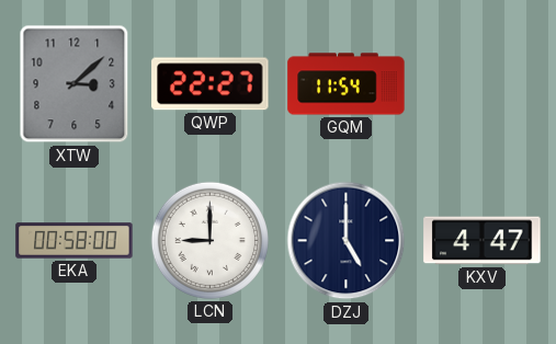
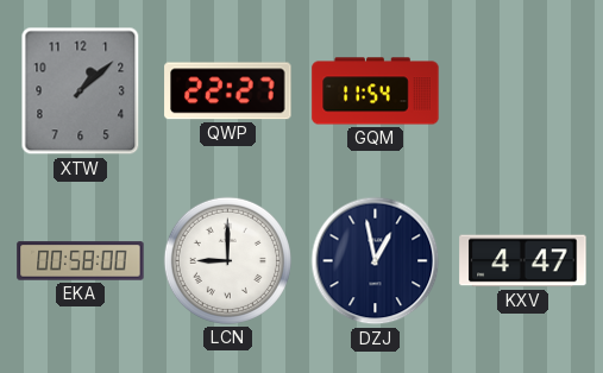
XTW: 3:08 -> 1:08 (81, 91)
DZJ: 5:00 -> 12:58 (376, 261)
